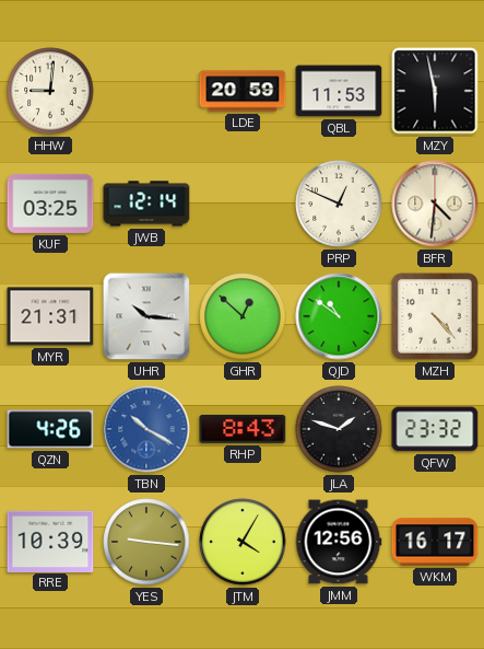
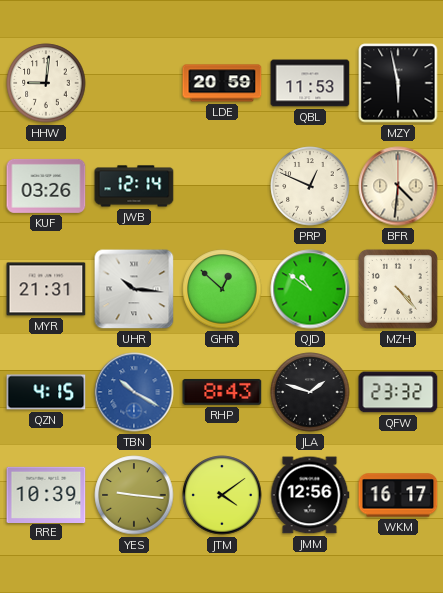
KUF: 03:25 -> 03:26 (46, 186)
QZN: 4:26 -> 4:15 (46, 392)
JTM: 4:05 -> 4:09 (222, 495)
